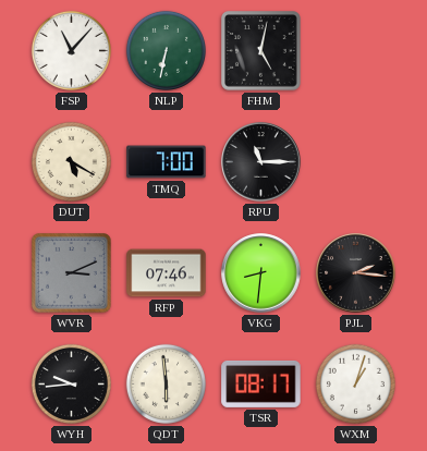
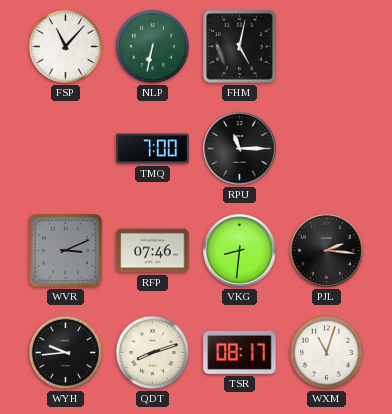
DUT: 5:20 -> none (71, 161)
QDT: 5:59 -> 8:12 (152, 352)
WXM: 1:03 -> 11:03 (326, 352)
